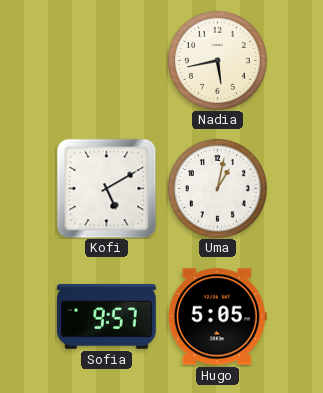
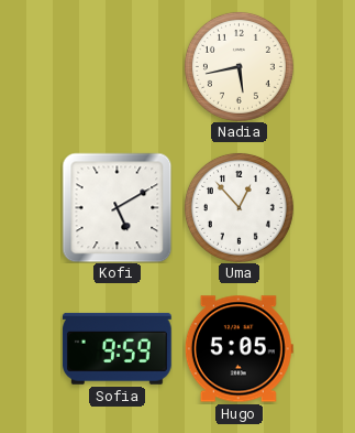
Uma: 1:02 -> 12:53 (238, 207)
Sofia: 9:57 -> 9:59 (117, 348)
